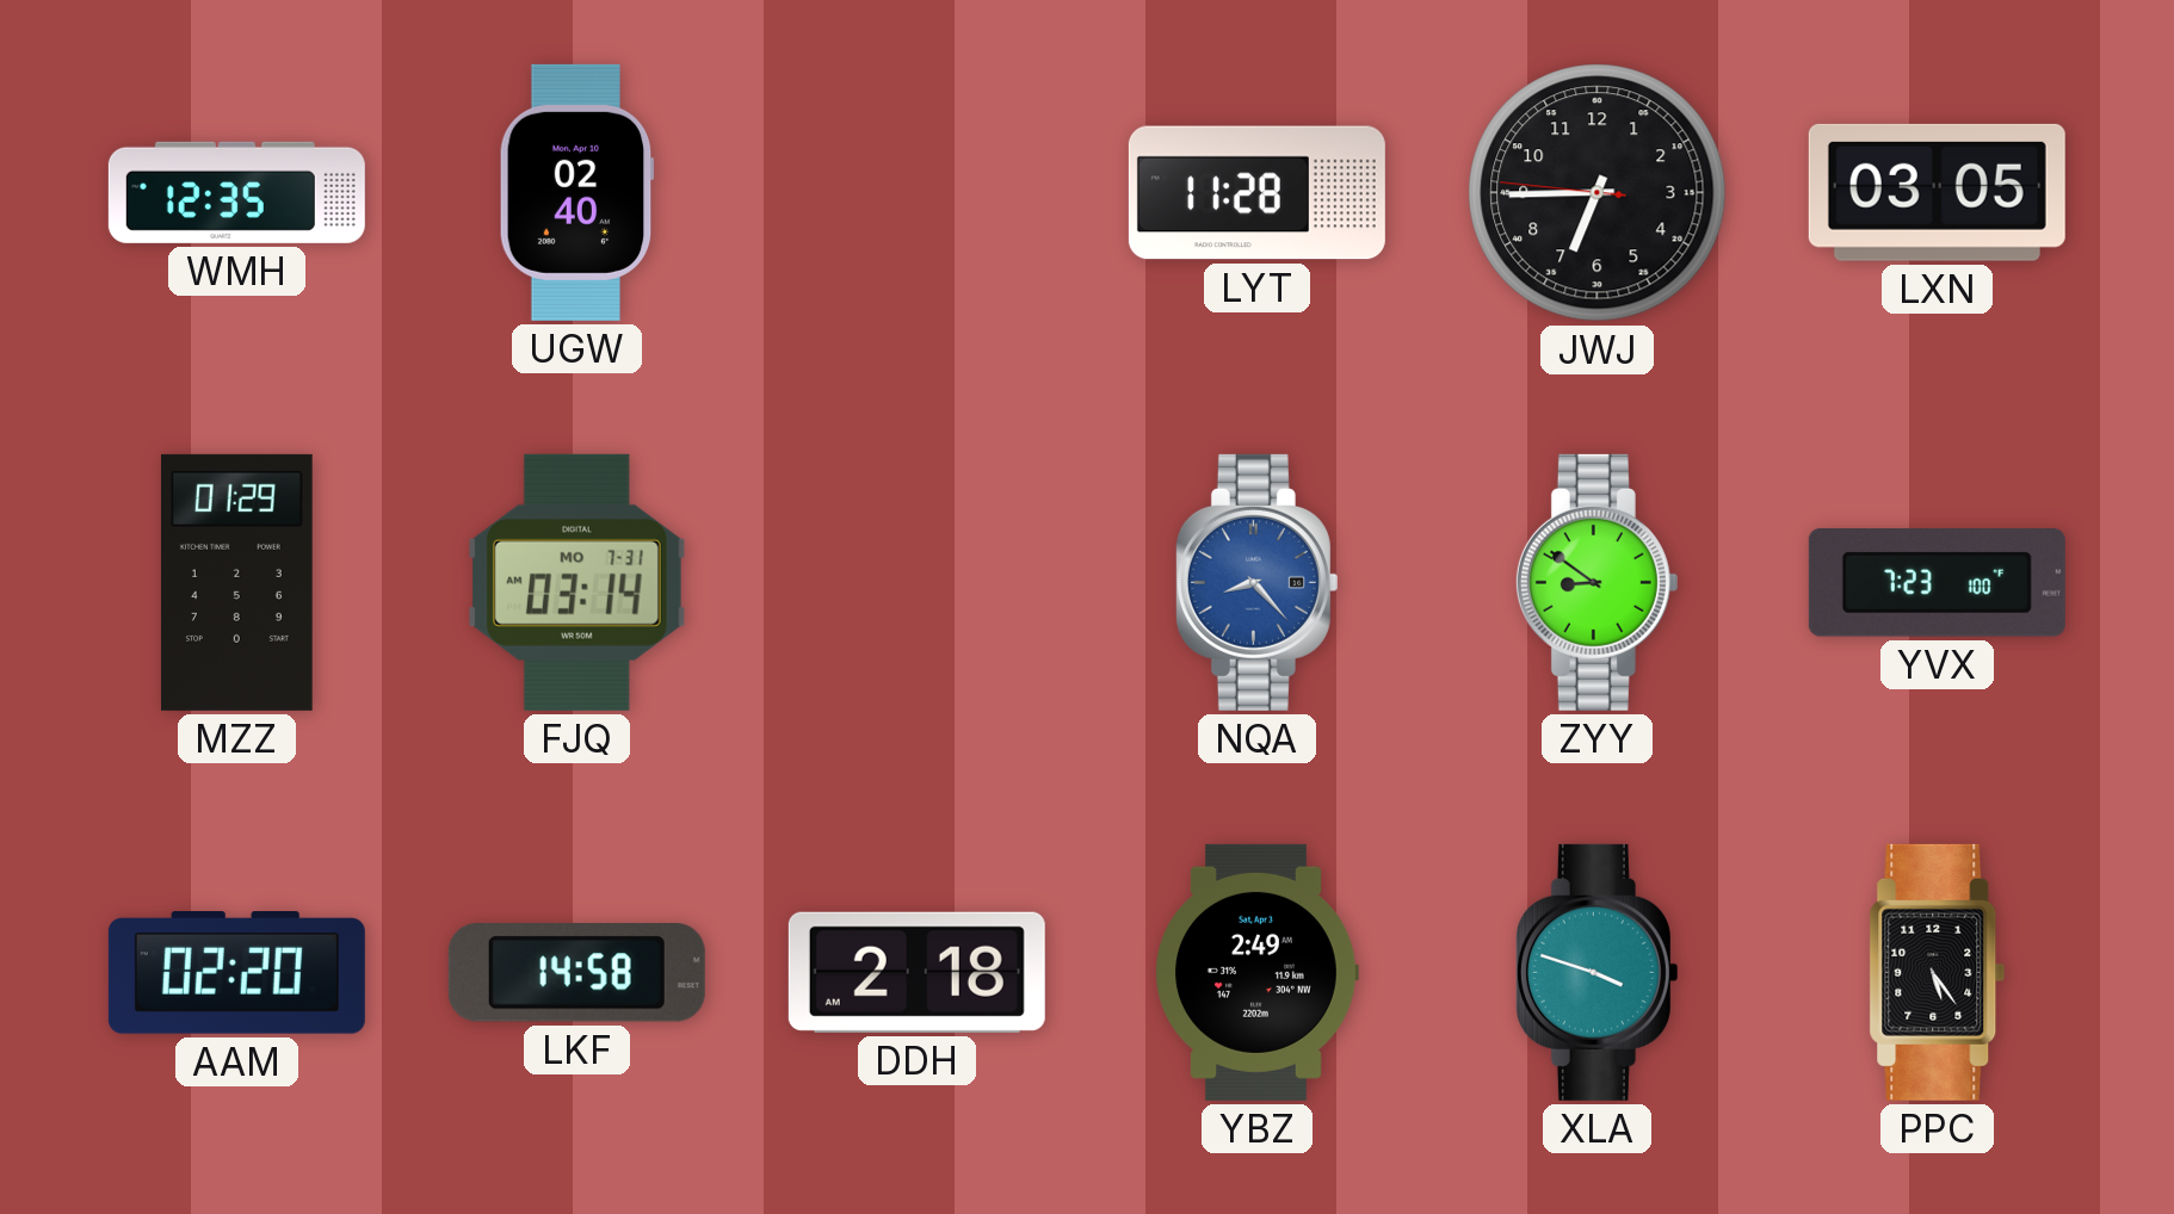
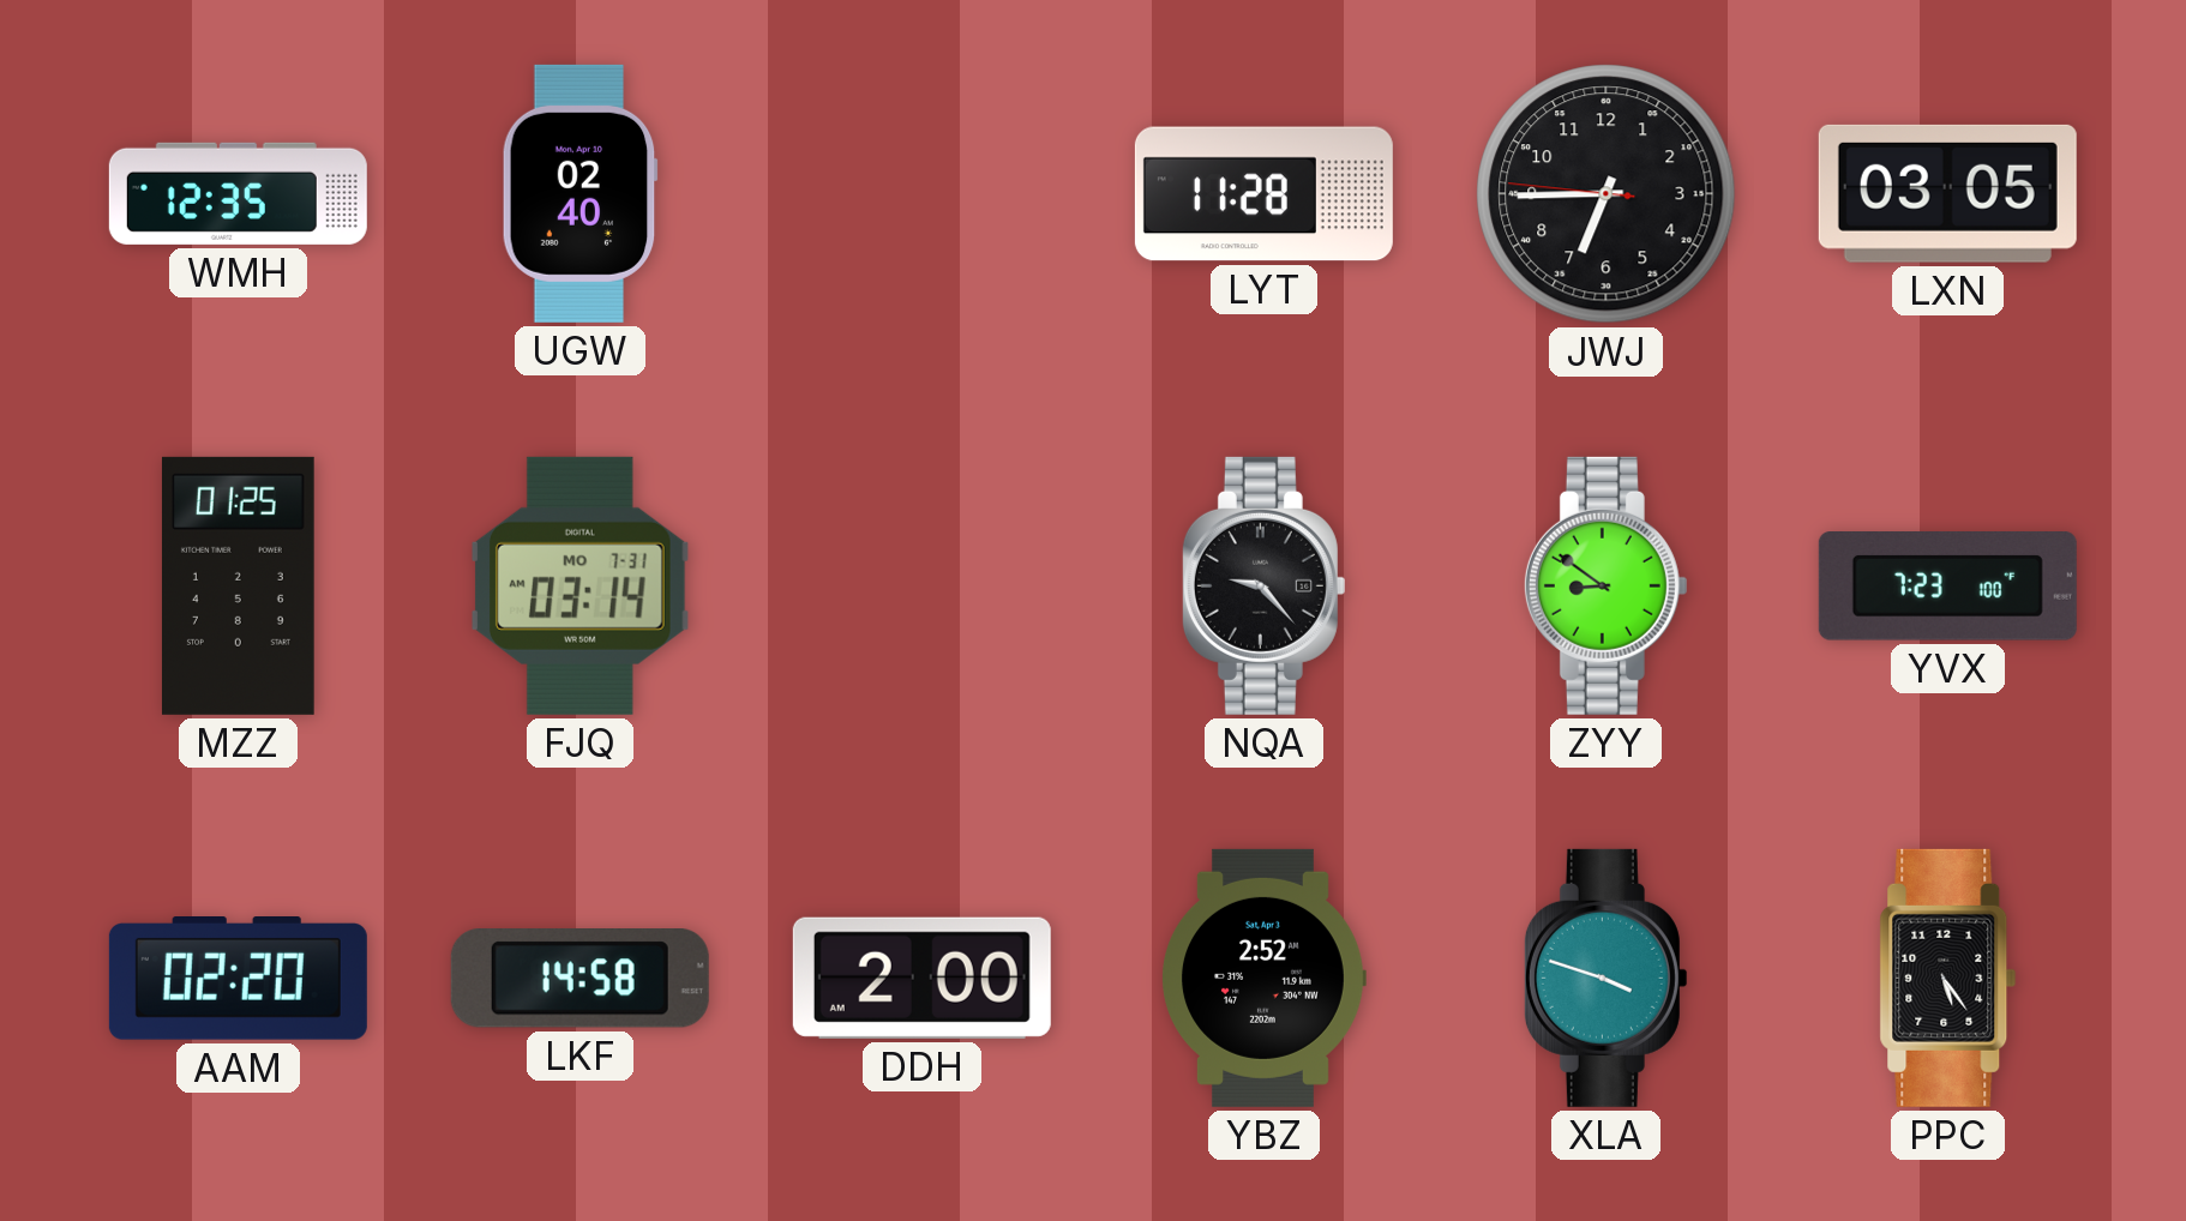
MZZ: 01:29 -> 01:25 (238, 585)
NQA: 8:23 -> 9:23 (1263, 585)
NQA dial: blue -> black (1263, 585)
DDH: 2:18 -> 2:00 (921, 978)
YBZ: 2:49 -> 2:52 (1263, 978)
